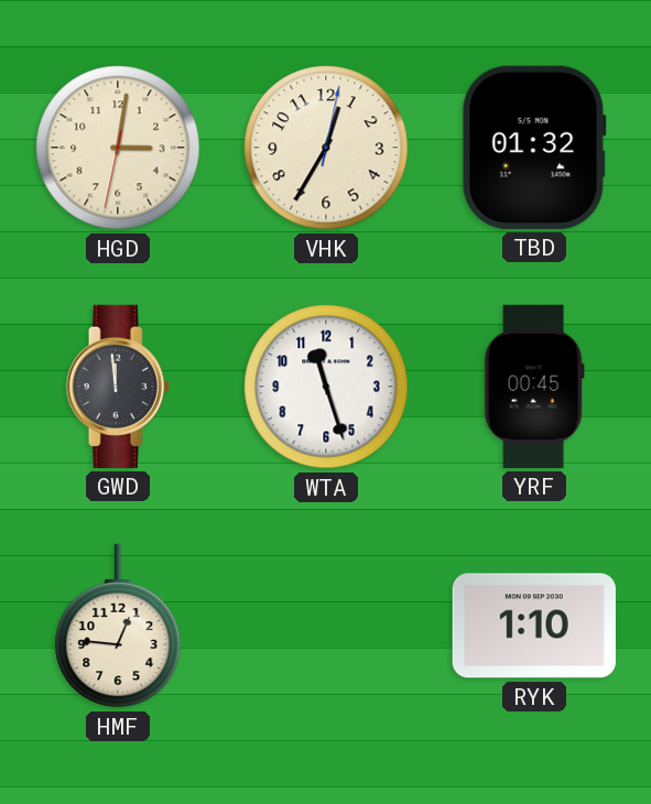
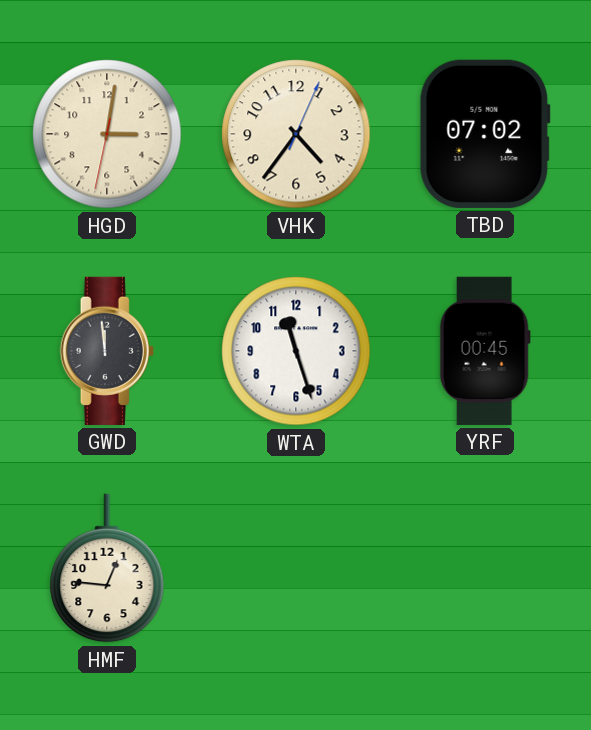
VHK: 12:35 -> 4:36 (296, 134)
TBD: 01:32 -> 07:02 (485, 134)
RYK: 1:10 -> none (534, 626)
